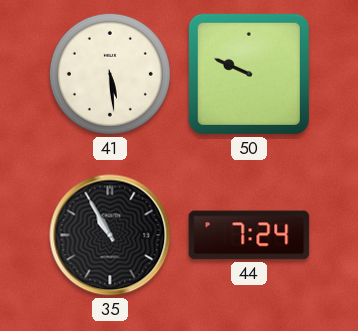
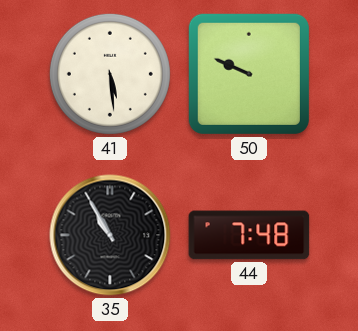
44: 7:24 -> 7:48 (249, 235)
